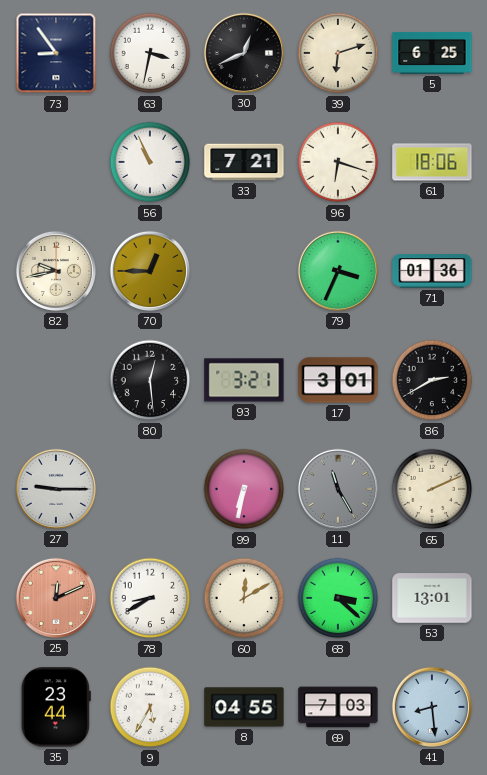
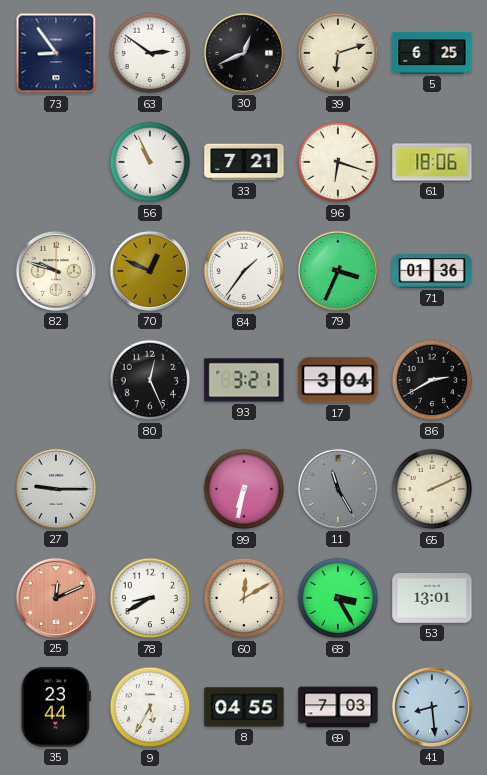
63: 3:32 -> 2:51 (150, 53)
82: 9:43 -> 9:48 (56, 271)
70: 12:45 -> 12:49 (150, 271)
84: none -> 1:36 (244, 271)
80: 12:29 -> 12:26 (150, 380)
17: 3:01 -> 3:04 (338, 380)
68: 3:22 -> 3:25 (338, 598)
